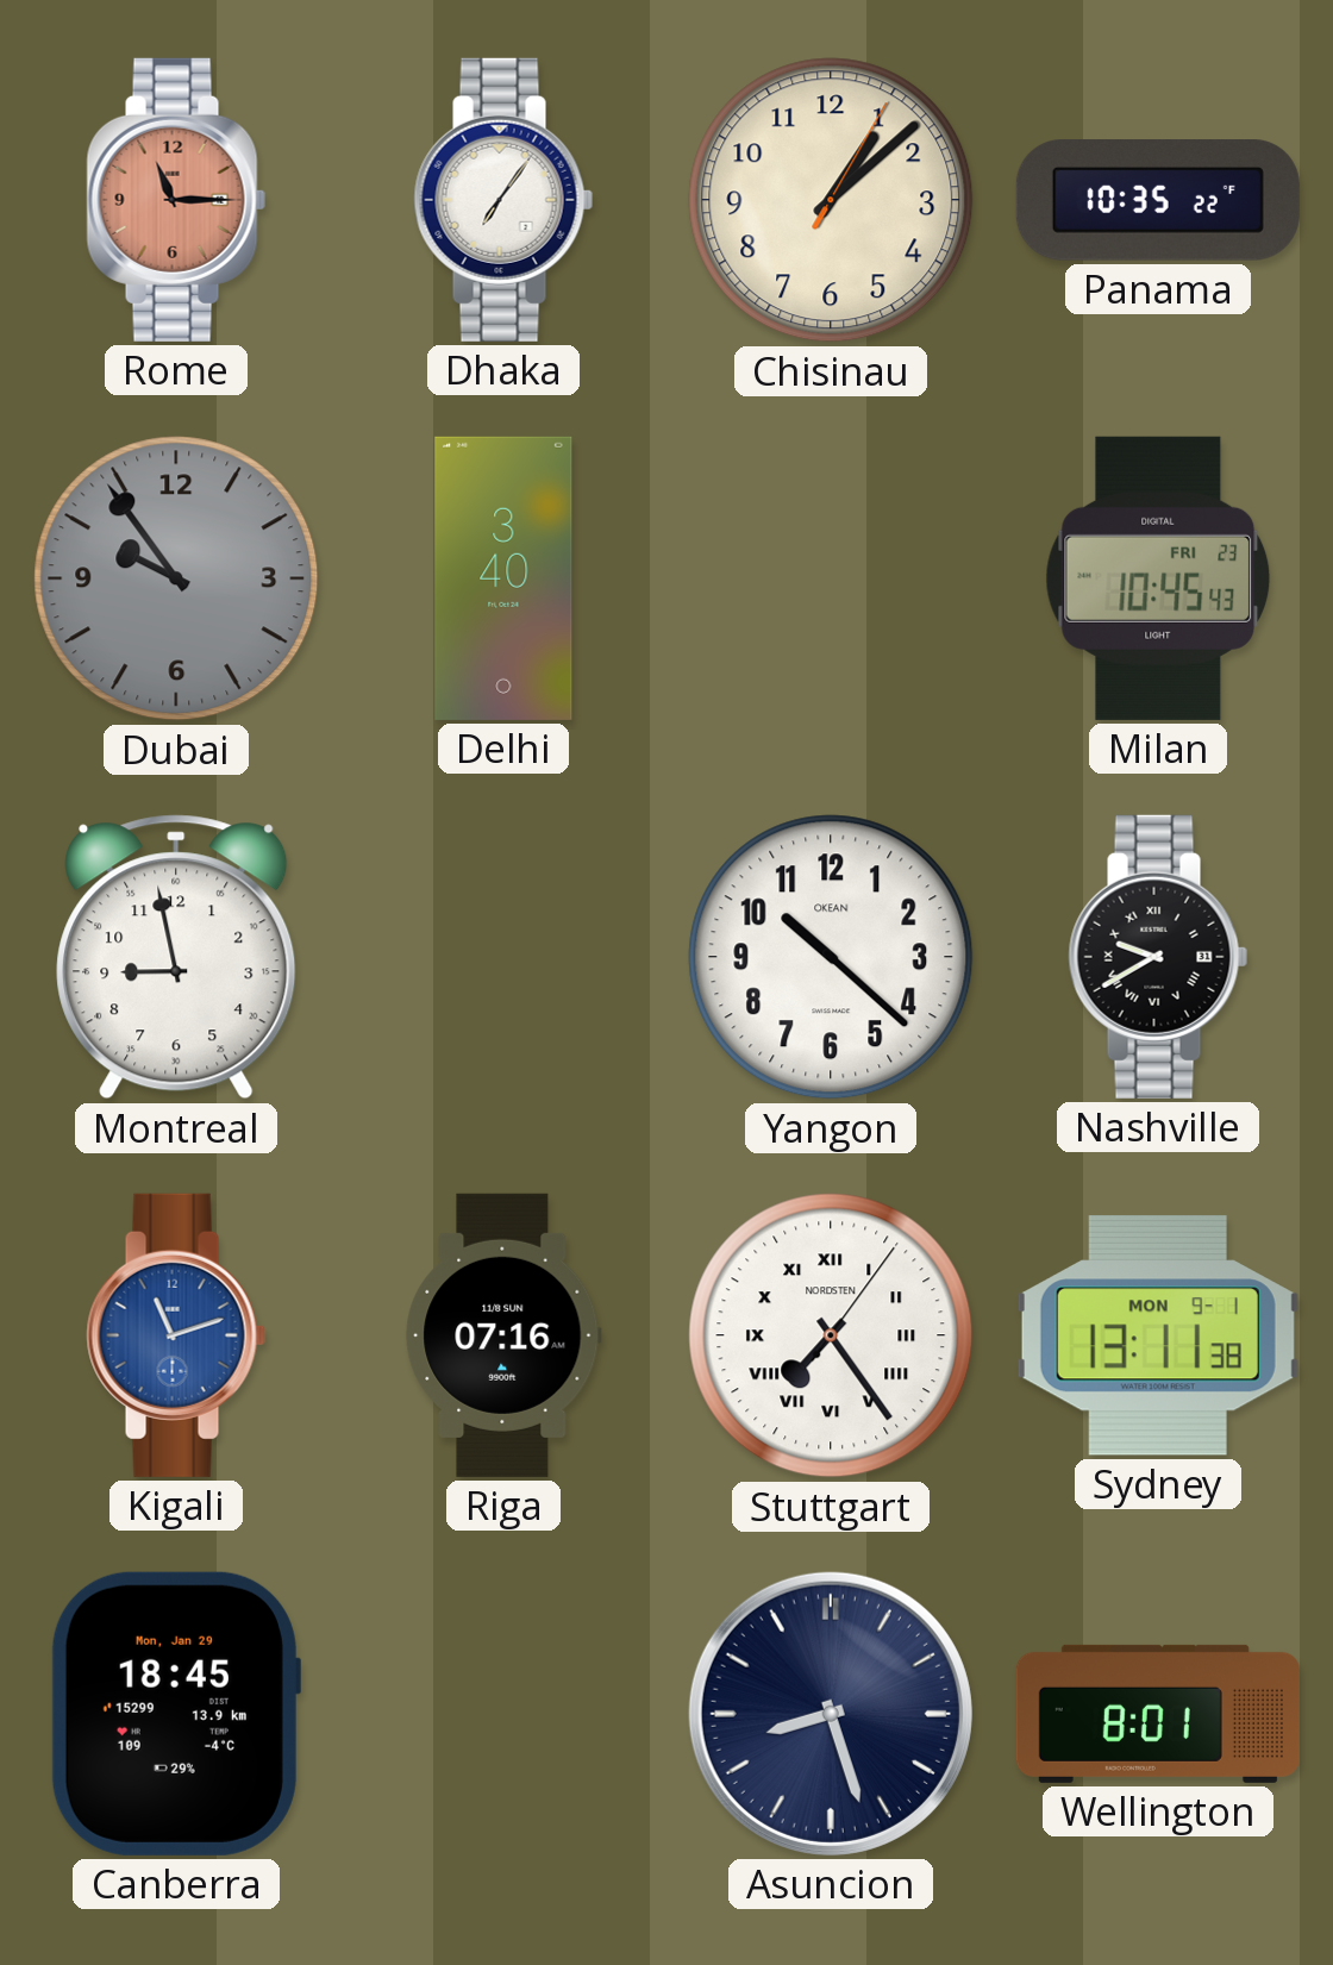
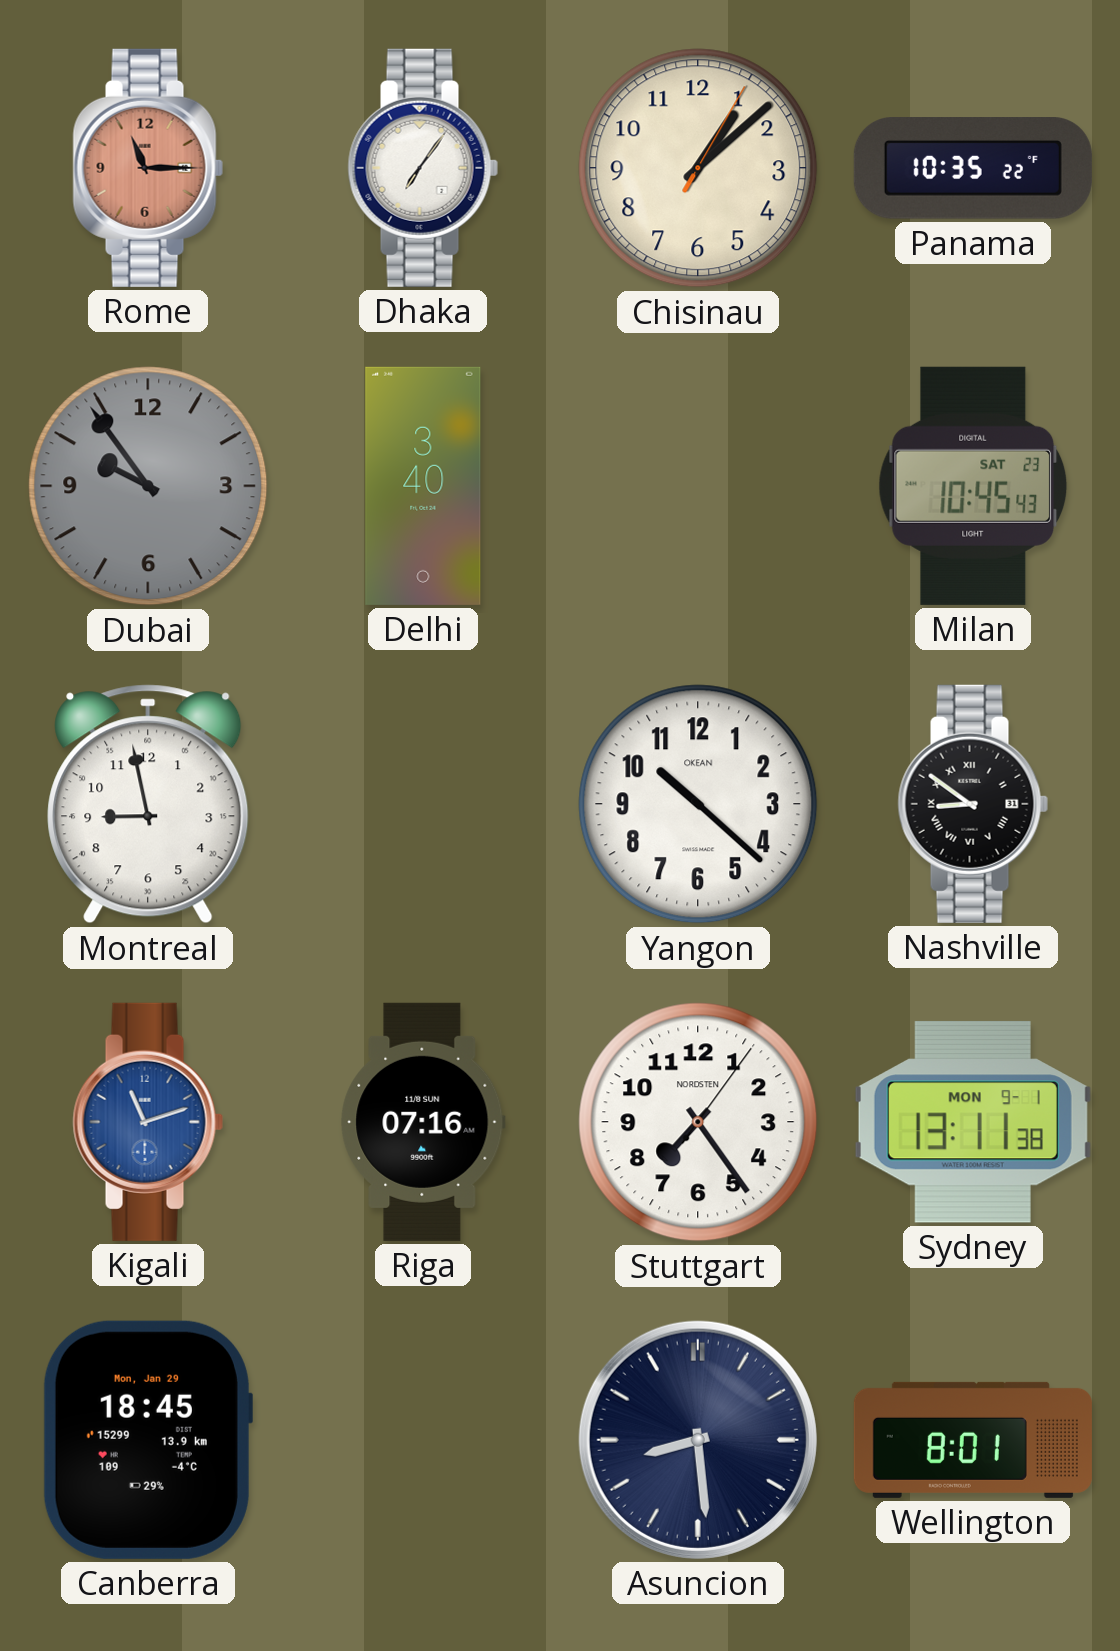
Milan date: FRI 23 -> SAT 23 (973, 486)
Nashville: 9:40 -> 8:51 (973, 804)
Stuttgart numerals: Roman -> Arabic (698, 1122)
Asuncion: 8:27 -> 8:29 (698, 1440)
